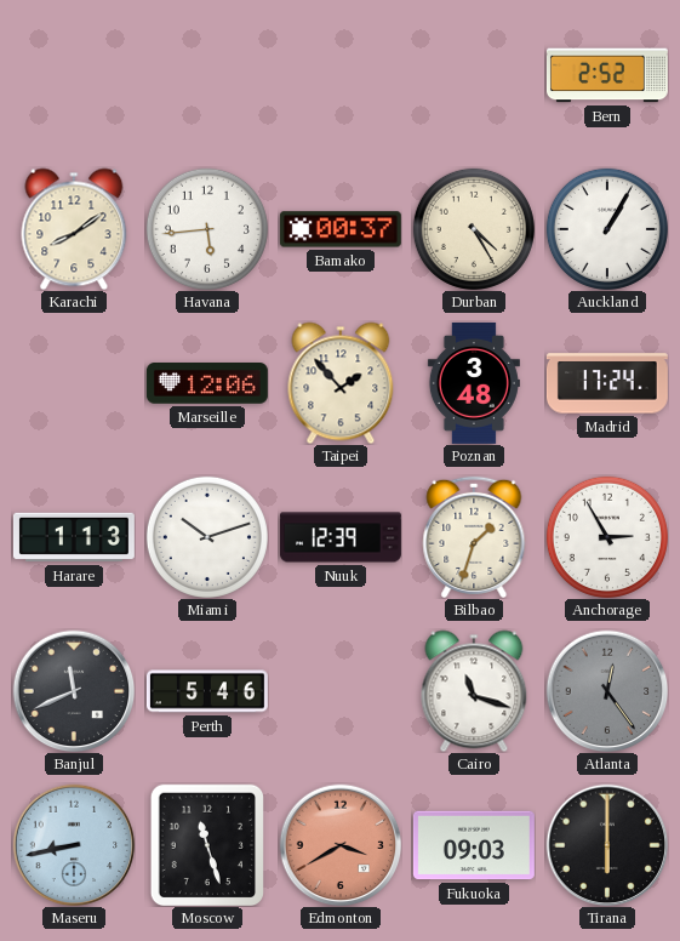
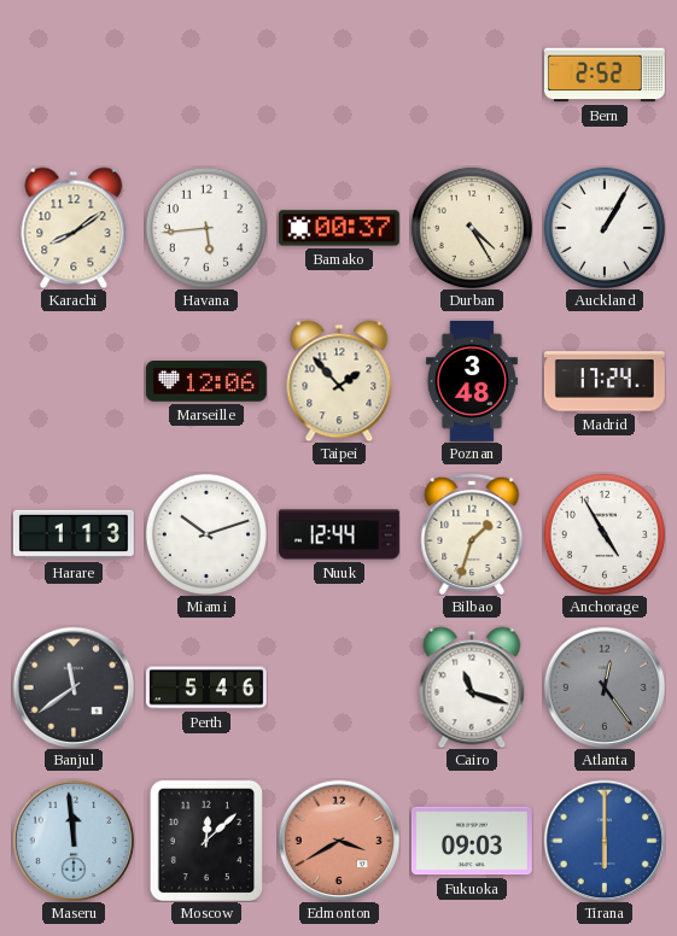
Nuuk: 12:39 -> 12:44 (339, 534)
Anchorage: 2:55 -> 4:55 (605, 534)
Banjul: 11:41 -> 11:39 (74, 688)
Maseru: 8:43 -> 11:59 (74, 841)
Moscow: 11:27 -> 12:08 (206, 841)
Tirana dial: black -> blue (605, 841)
